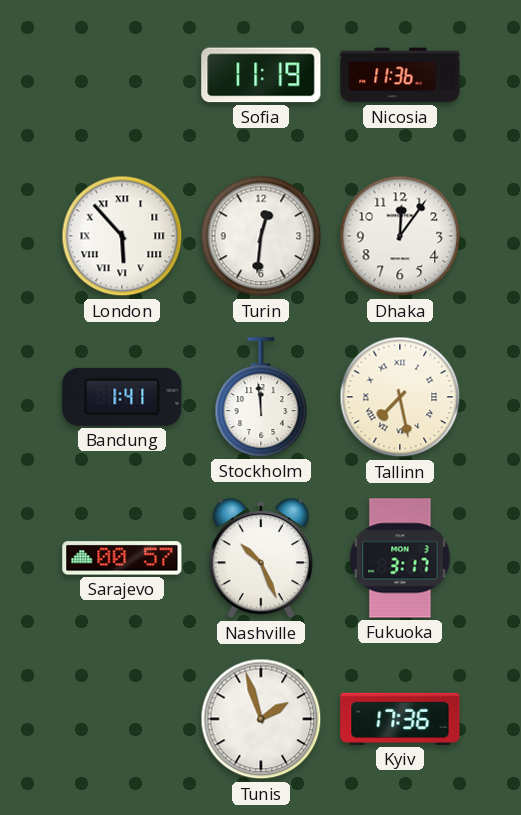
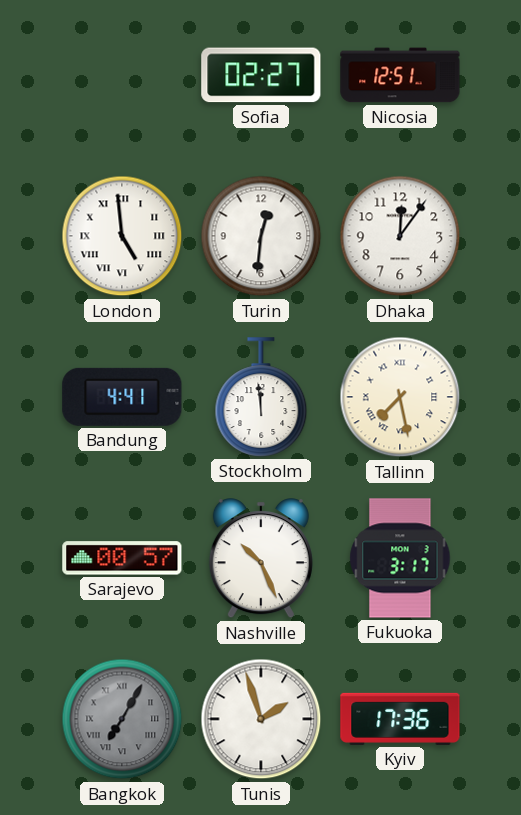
Sofia: 11:19 -> 02:27 (261, 75)
Nicosia: 11:36 -> 12:51 (400, 75)
London: 5:53 -> 4:59 (122, 236)
Bandung: 1:41 -> 4:41 (122, 397)
Bangkok: none -> 7:05 (122, 719)
